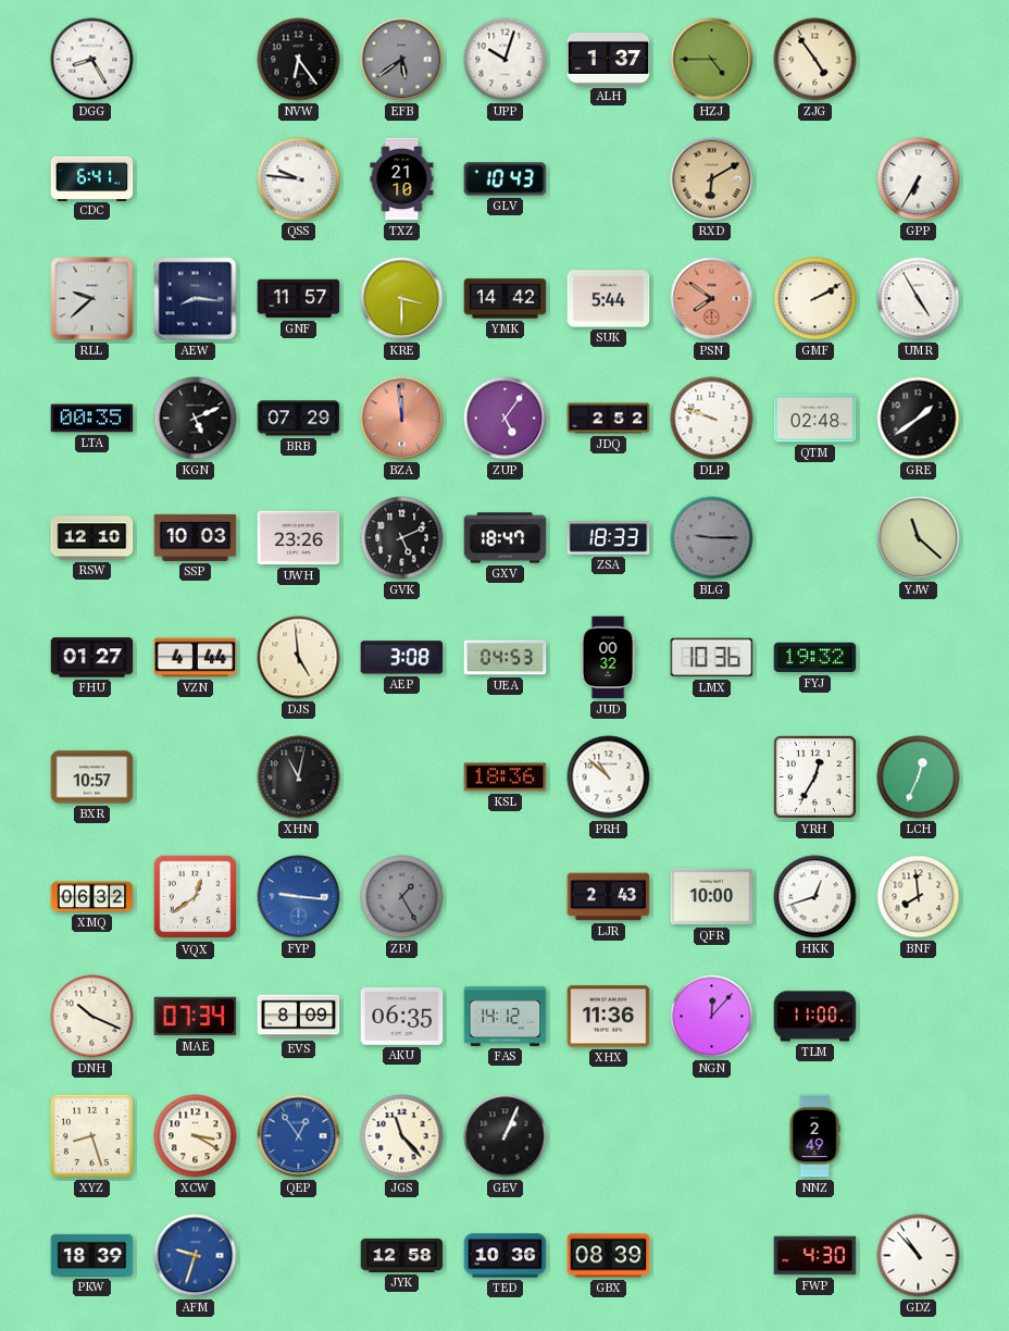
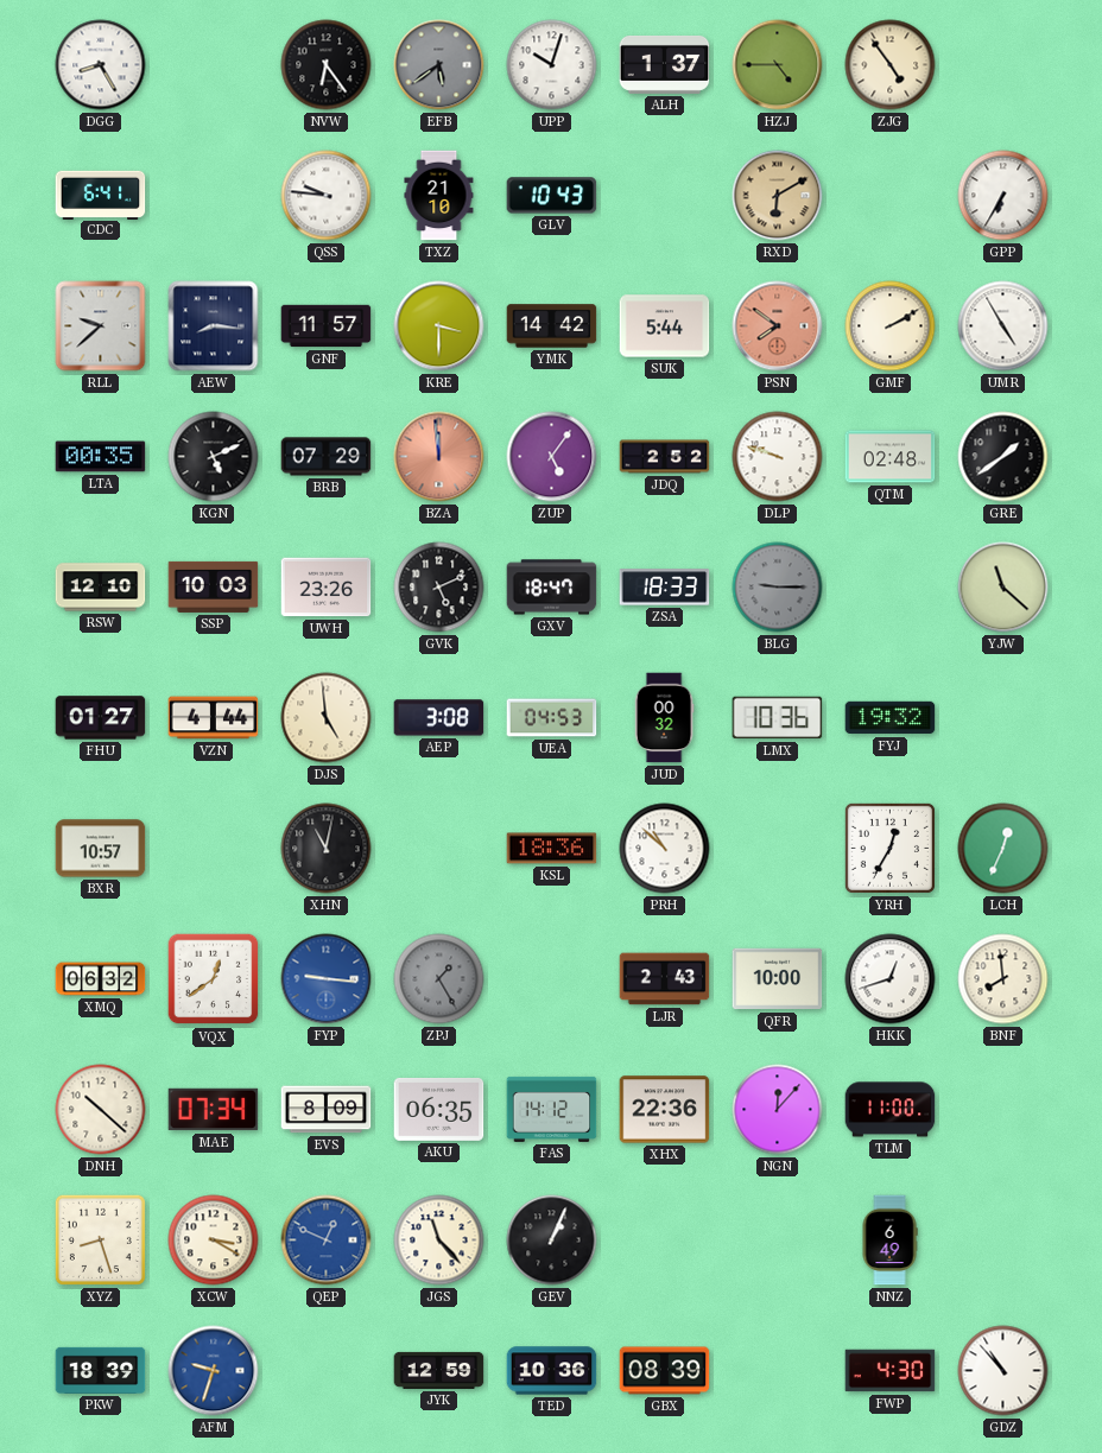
DNH: 10:19 -> 10:22 (101, 1110)
XHX: 11:36 -> 22:36 (665, 1110)
QEP: 12:54 -> 12:49 (327, 1241)
NNZ: 2:49 -> 6:49 (889, 1241)
JYK: 12:58 -> 12:59 (439, 1370)
